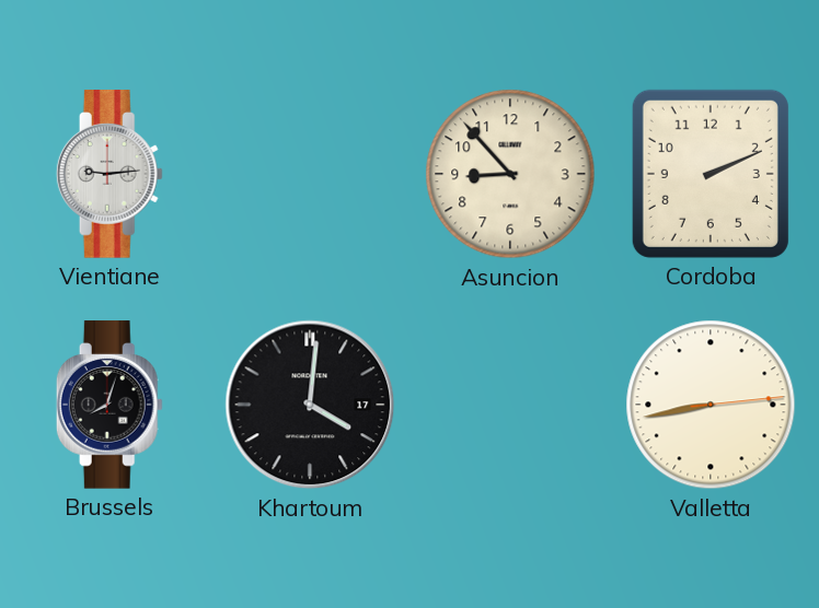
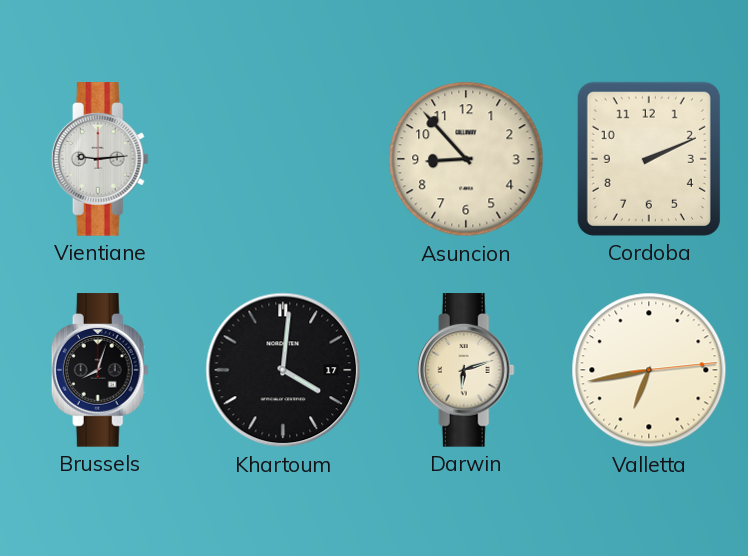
Darwin: none -> 6:12 (466, 370)
Valletta: 8:43 -> 6:43 (649, 370)
